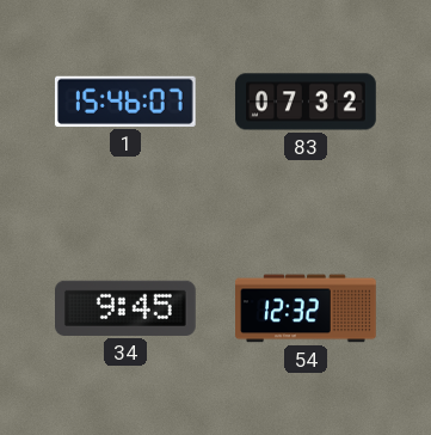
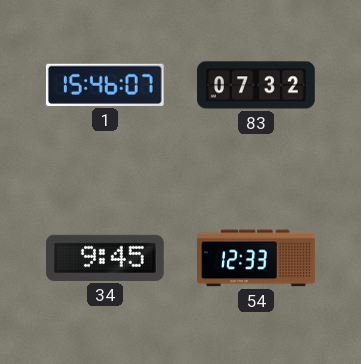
54: 12:32 -> 12:33 (256, 258)
